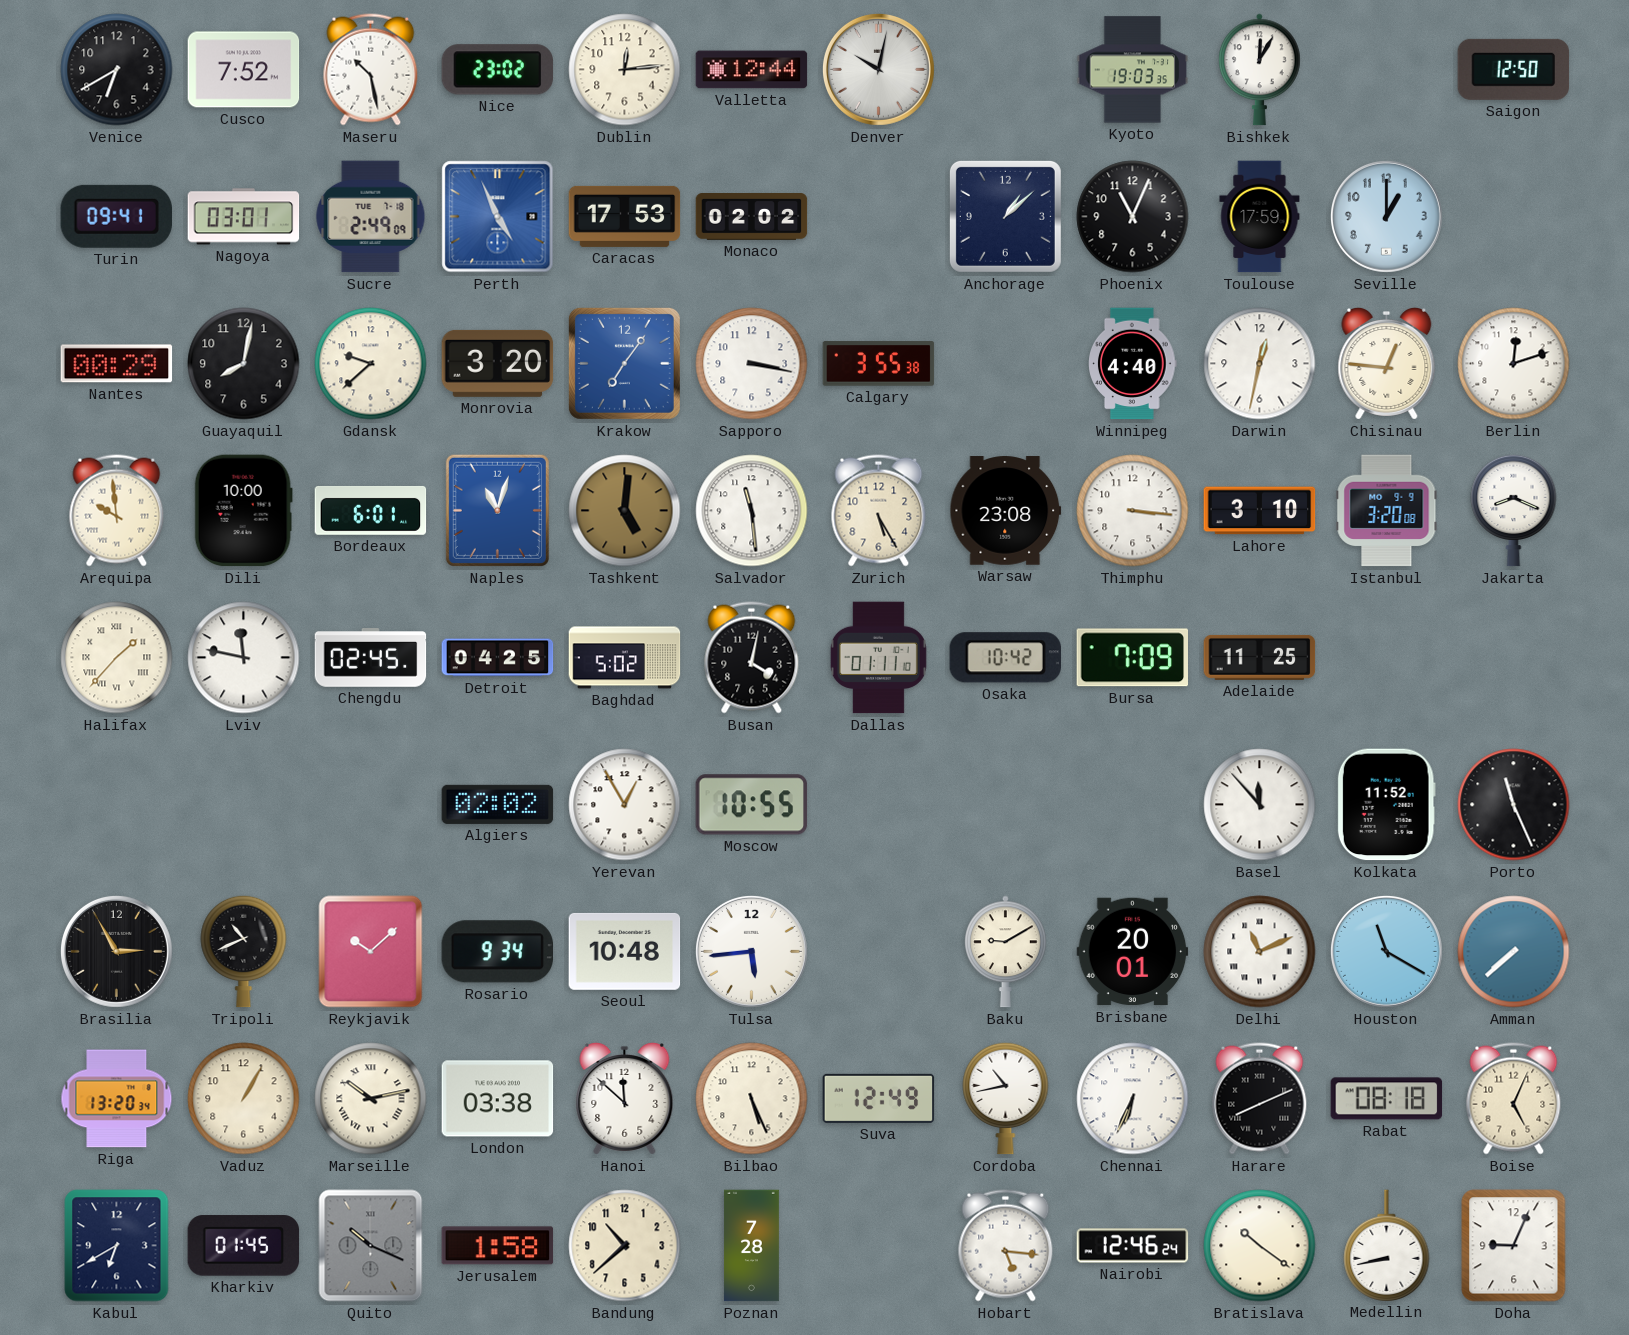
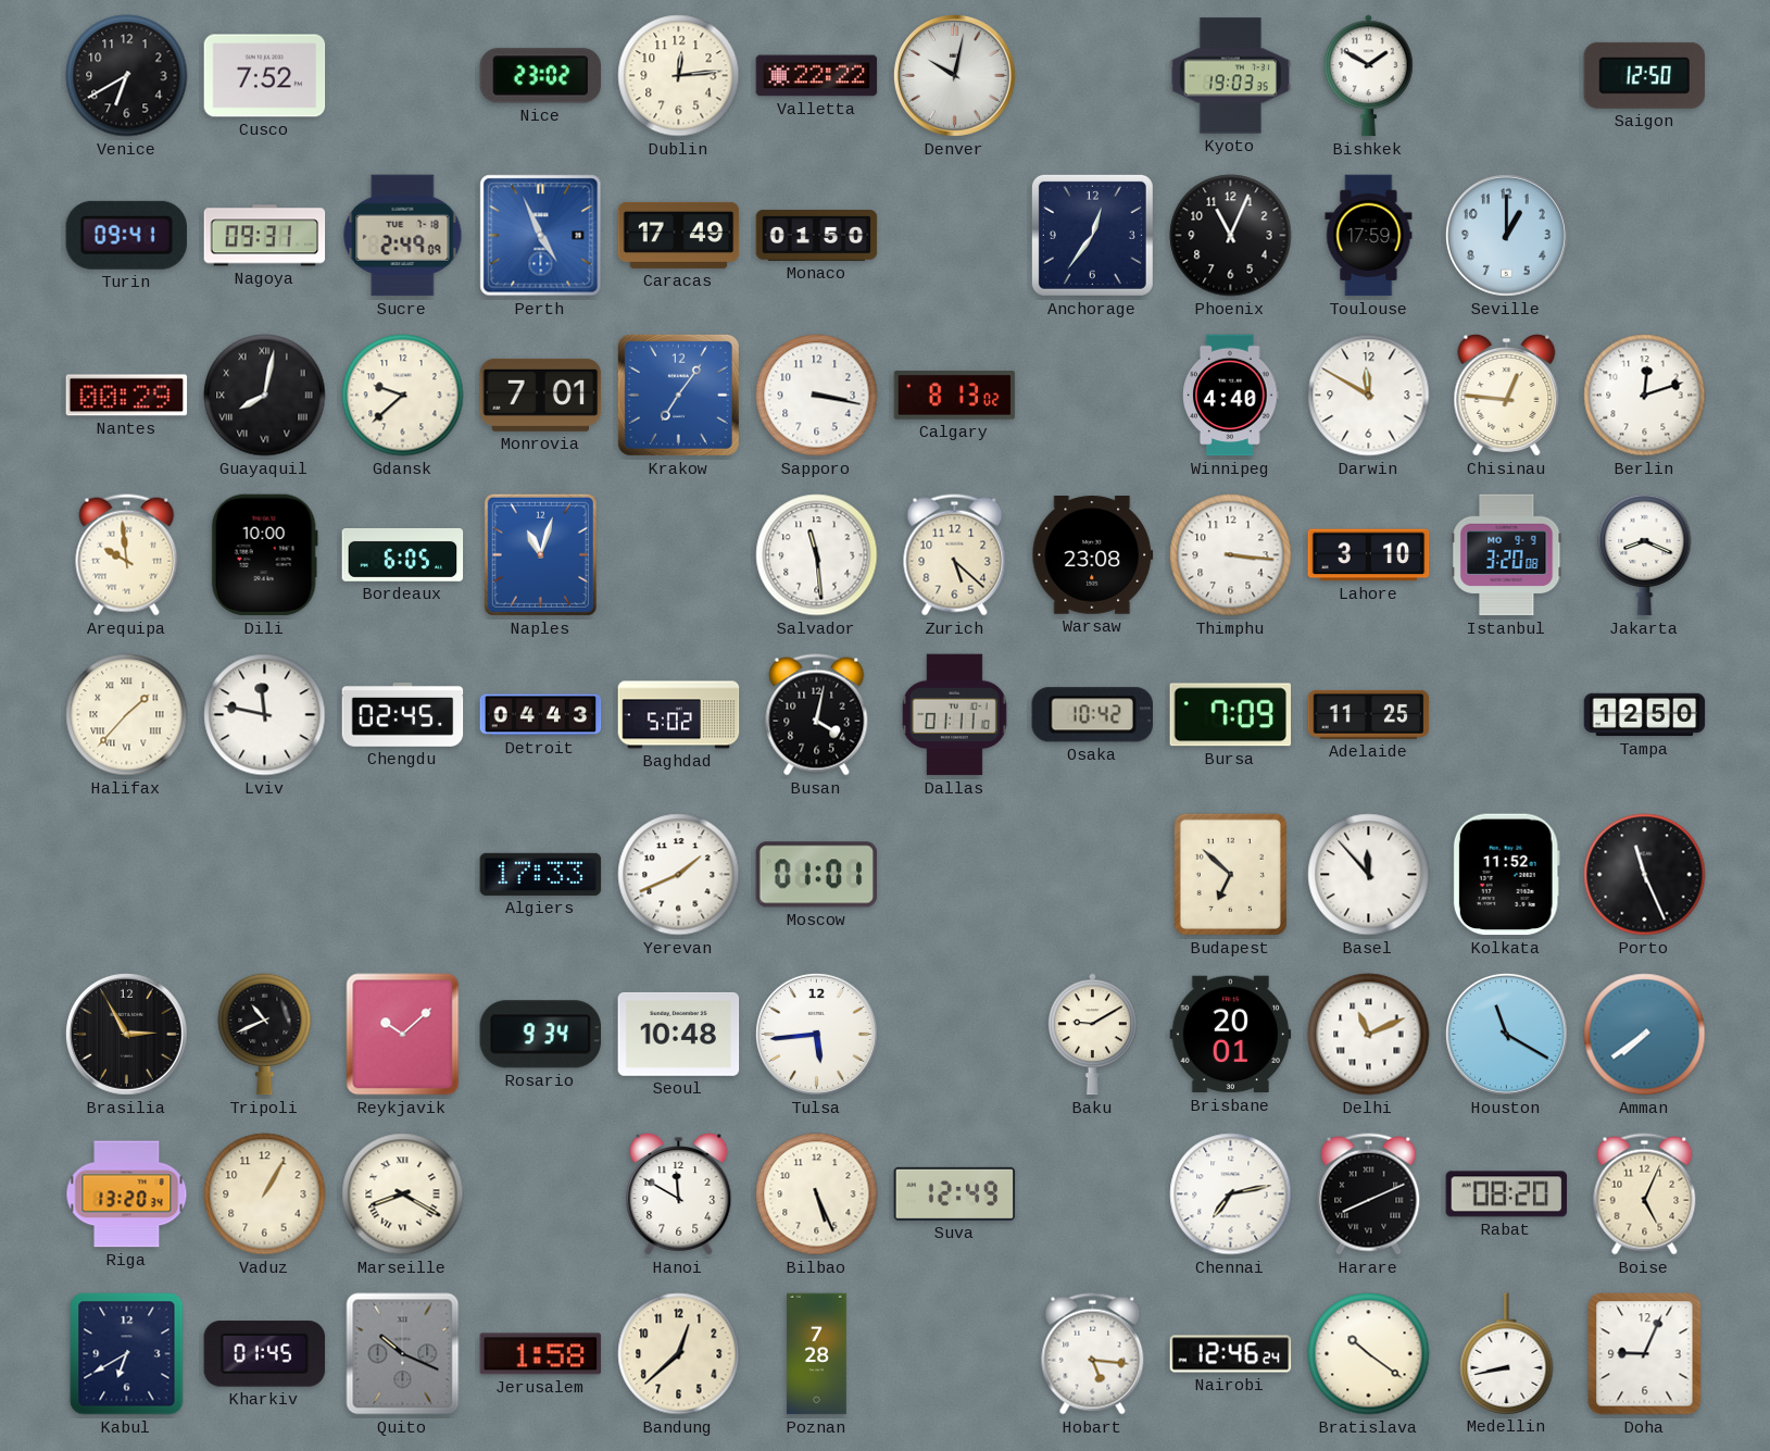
Maseru: 10:28 -> none (371, 70)
Valletta: 12:44 -> 22:22 (817, 76)
Bishkek: 12:05 -> 1:50 (1369, 76)
Nagoya: 03:01 -> 09:31 (265, 236)
Caracas: 17:53 -> 17:49 (679, 235)
Monaco: 02:02 -> 01:50 (817, 236)
Anchorage: 1:08 -> 12:36 (1092, 235)
Guayaquil numerals: Arabic -> Roman (265, 396)
Monrovia: 3:20 -> 7:01 (541, 395)
Calgary: 3:55 -> 8:13 (955, 396)
Darwin: 12:32 -> 11:50 (1369, 396)
Bordeaux: 6:01 -> 6:05 (403, 554)
Tashkent: 5:01 -> none (625, 511)
Zurich: 5:25 -> 5:22 (955, 555)
Detroit: 04:25 -> 04:43 (541, 715)
Tampa: none -> 12:50 (1645, 715)
Algiers: 02:02 -> 17:33 (541, 874)
Yerevan: 12:55 -> 1:41 (679, 875)
Moscow: 10:55 -> 01:01 (817, 875)
Budapest: none -> 6:52 (1230, 874)
Amman: 7:38 -> 7:39 (1645, 1035)
Marseille: 10:13 -> 8:20 (403, 1194)
London: 03:38 -> none (498, 1099)
Hanoi: 11:52 -> 11:50 (679, 1194)
Cordoba: 10:43 -> none (1006, 1098)
Chennai: 6:34 -> 7:13 (1231, 1194)
Rabat: 08:18 -> 08:20 (1507, 1194)
Bandung: 10:38 -> 12:38 (679, 1354)
